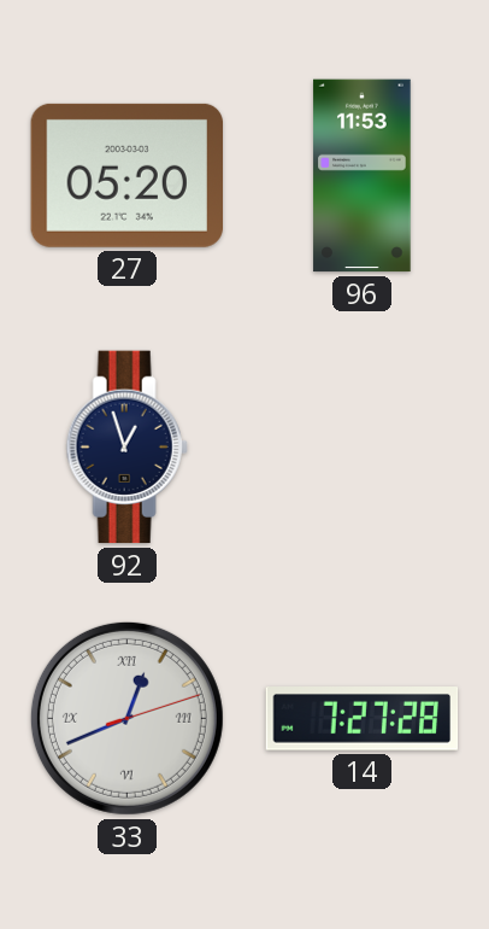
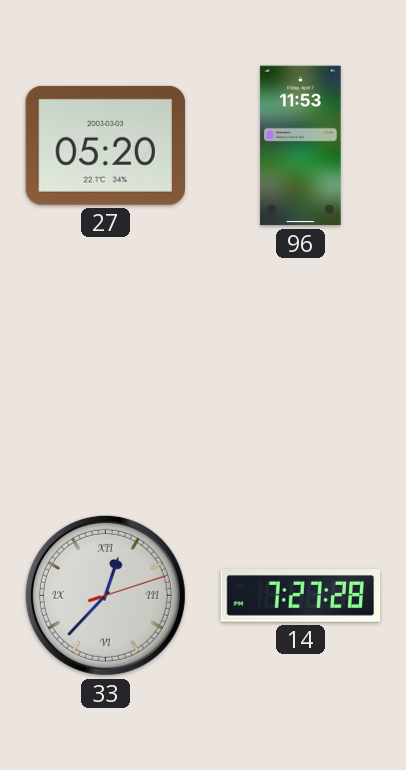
92: 12:57 -> none (126, 448)
33: 12:41 -> 12:37 (105, 595)
